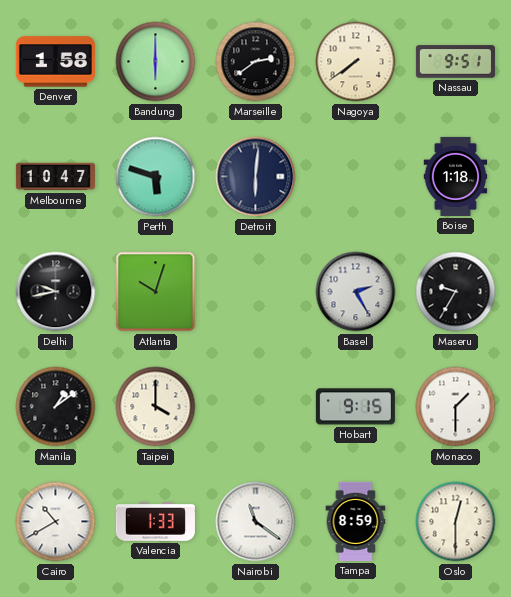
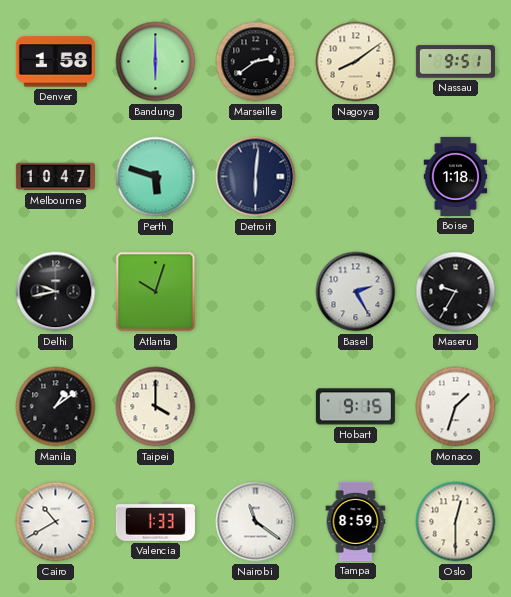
Nagoya: 7:39 -> 8:09 (356, 62)
Monaco: 1:30 -> 1:33 (456, 407)
